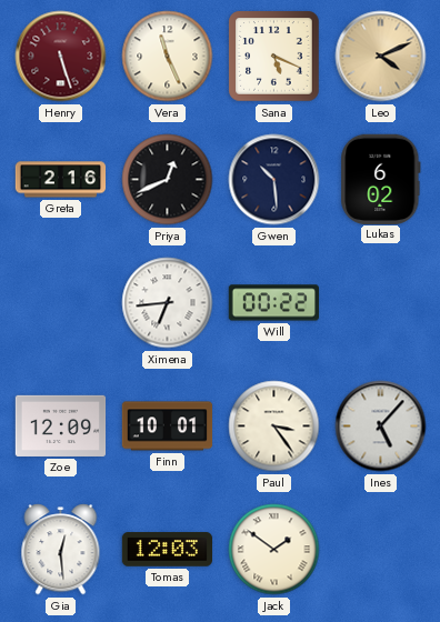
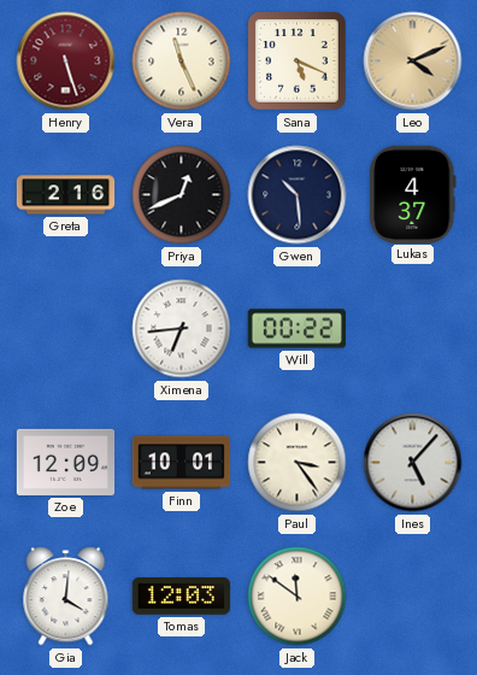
Lukas: 6:02 -> 4:37 (413, 194)
Gia: 12:29 -> 4:01 (66, 597)
Jack: 1:51 -> 11:51 (298, 597)
